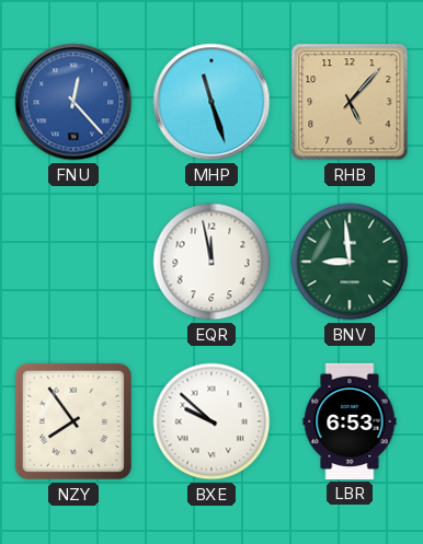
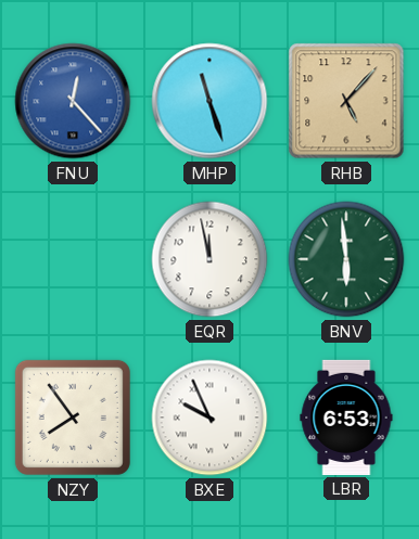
BNV: 8:59 -> 5:59 (346, 259)
BXE: 9:52 -> 9:56 (210, 418)
